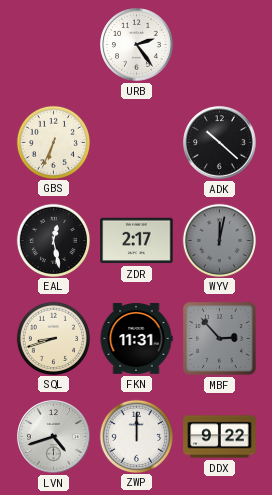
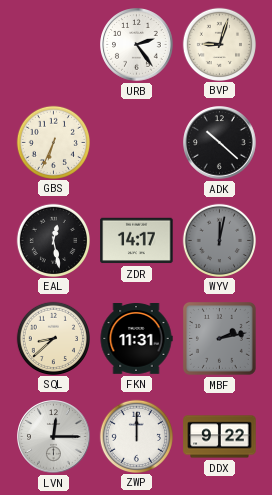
BVP: none -> 9:03 (219, 44)
ZDR: 2:17 -> 14:17 (137, 241)
SQL: 8:42 -> 8:38 (53, 338)
MBF: 2:53 -> 2:13 (219, 338)
LVN: 4:42 -> 12:15 (54, 437)
